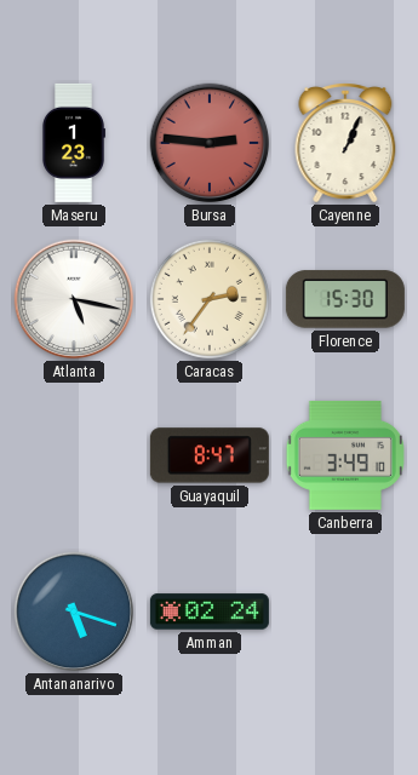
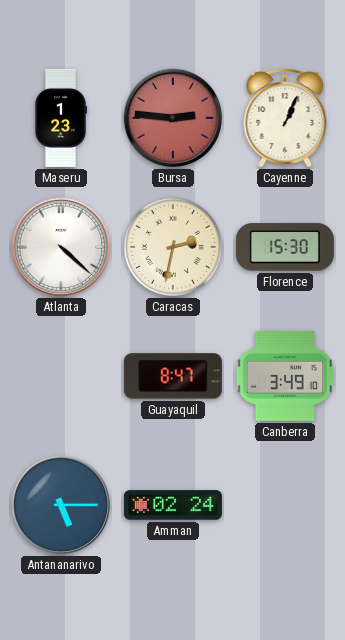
Atlanta: 5:17 -> 4:22 (61, 247)
Caracas: 2:36 -> 2:32 (173, 247)
Antananarivo: 5:18 -> 5:15 (61, 505)
